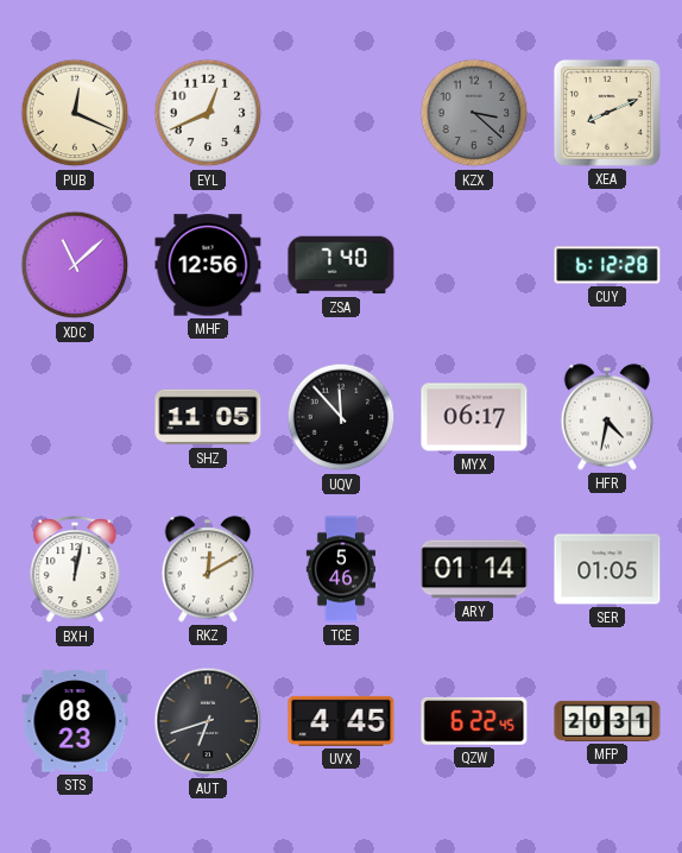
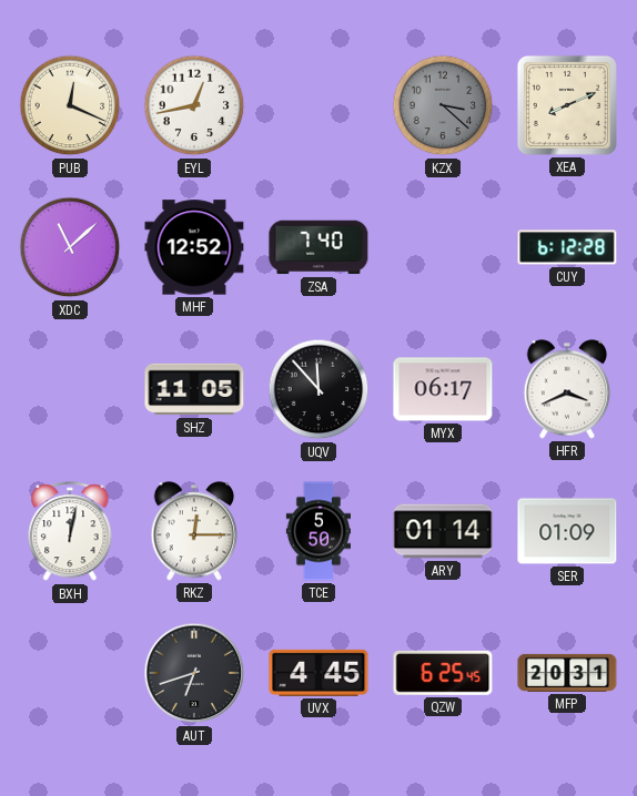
EYL: 12:41 -> 12:43 (194, 105)
MHF: 12:56 -> 12:52 (194, 247)
HFR: 4:32 -> 3:41 (567, 389)
RKZ: 12:10 -> 12:15 (194, 531)
TCE: 5:46 -> 5:50 (317, 531)
SER: 01:05 -> 01:09 (567, 531)
STS: 08:23 -> none (75, 721)
QZW: 6:22 -> 6:25 (443, 673)
